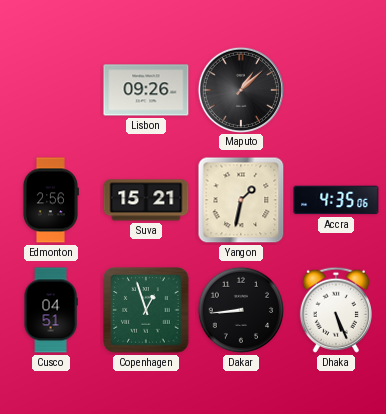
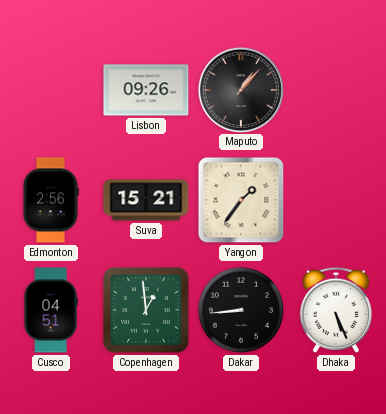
Maputo: 1:08 -> 1:07 (240, 89)
Yangon: 1:32 -> 1:36 (241, 200)
Accra: 4:35 -> none (336, 200)
Copenhagen: 12:57 -> 12:59 (146, 310)
